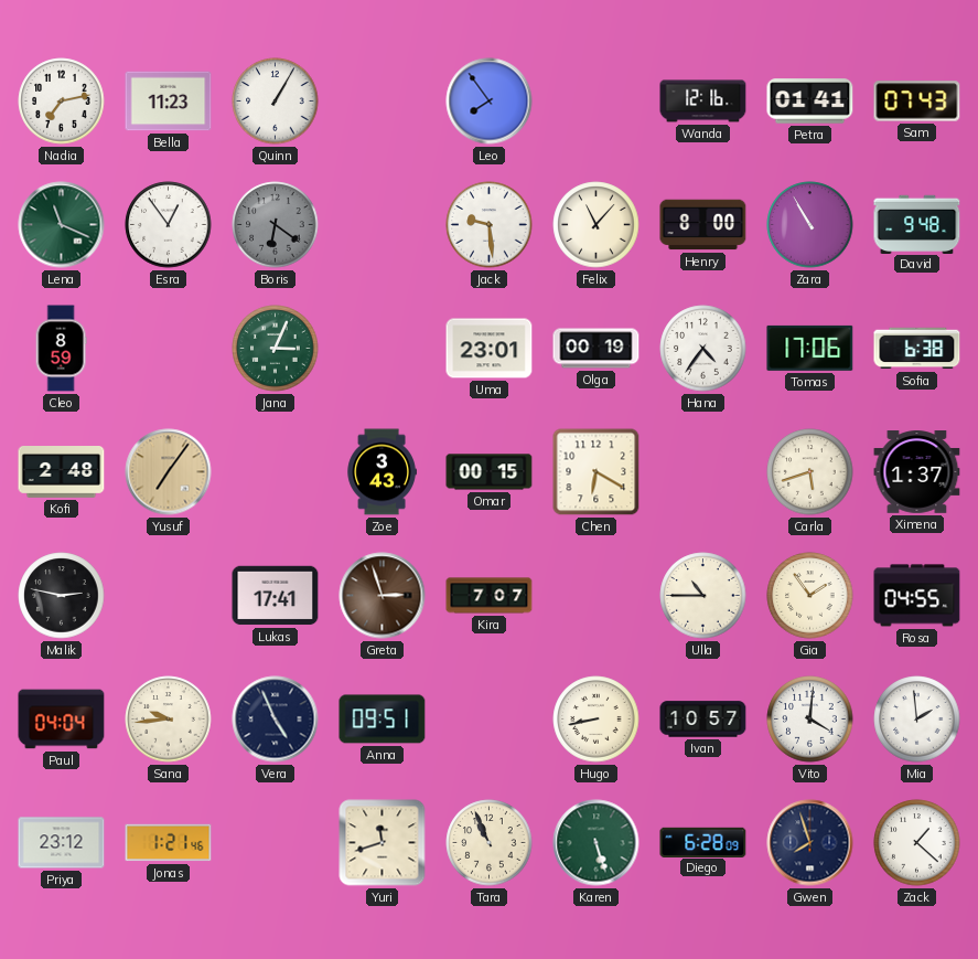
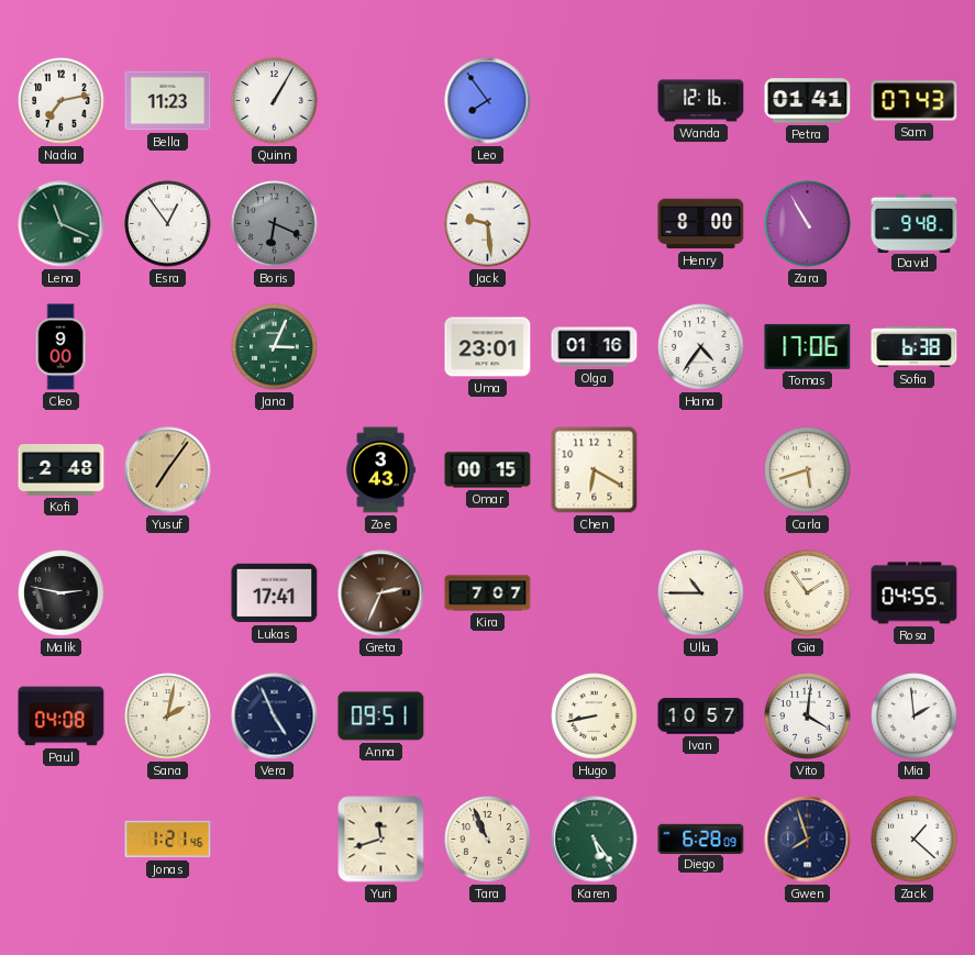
Boris: 6:21 -> 6:19 (275, 224)
Felix: 11:07 -> none (597, 225)
Cleo: 8:59 -> 9:00 (60, 347)
Olga: 00:19 -> 01:16 (595, 347)
Ximena: 1:37 -> none (917, 472)
Greta: 2:57 -> 2:34 (381, 593)
Paul: 04:04 -> 04:08 (62, 717)
Sana: 9:44 -> 2:02 (168, 717)
Priya: 23:12 -> none (62, 843)
Karen: 5:27 -> 5:24 (595, 840)
